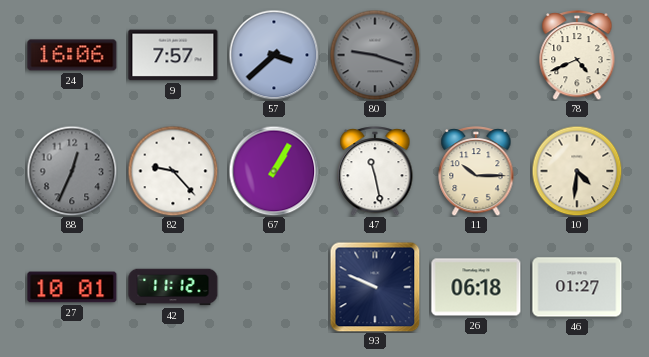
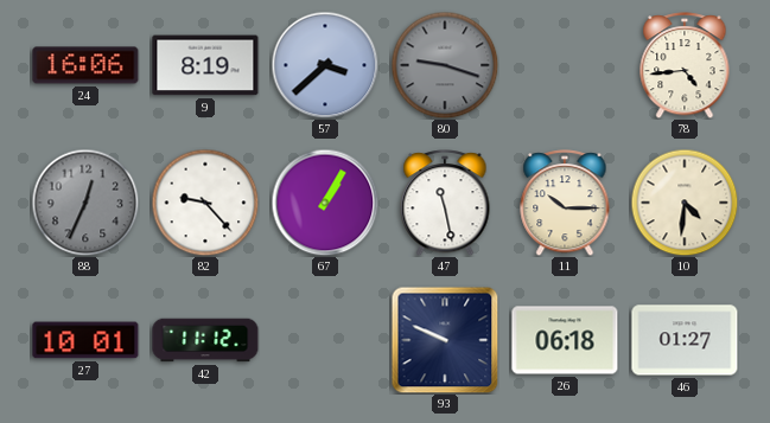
9: 7:57 -> 8:19 (205, 65)
78: 4:41 -> 4:44 (685, 66)
